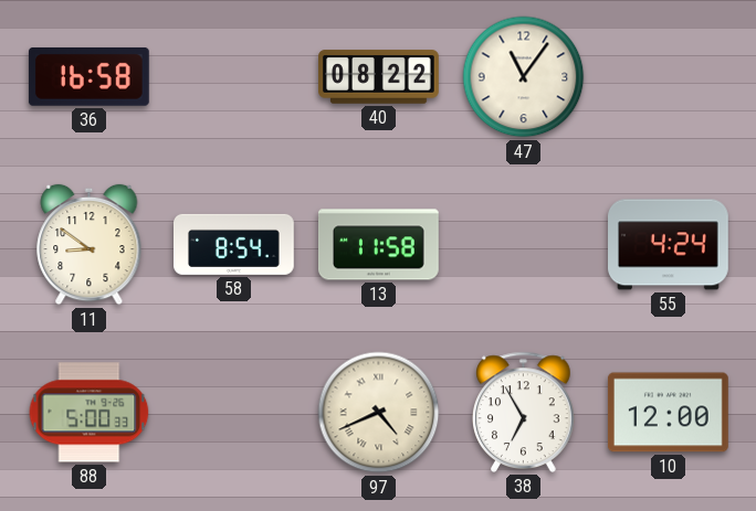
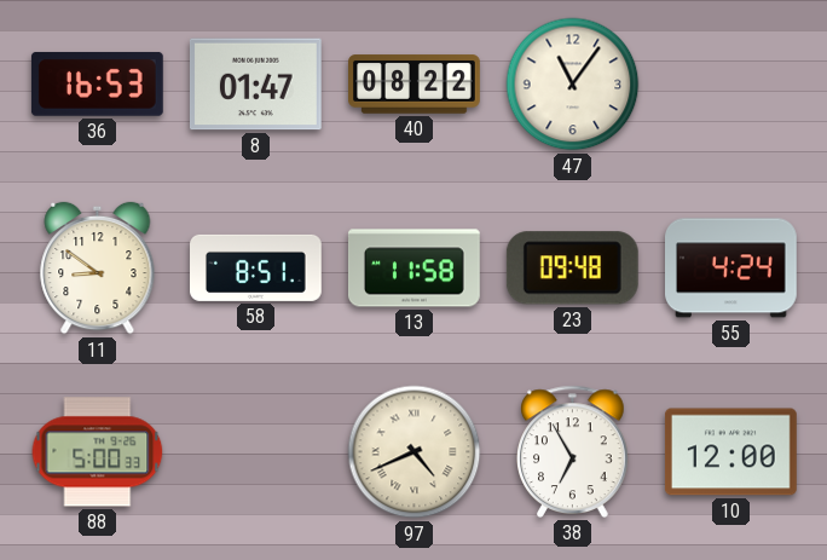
36: 16:58 -> 16:53 (97, 85)
8: none -> 01:47 (255, 85)
58: 8:54 -> 8:51 (256, 267)
23: none -> 09:48 (572, 269)
